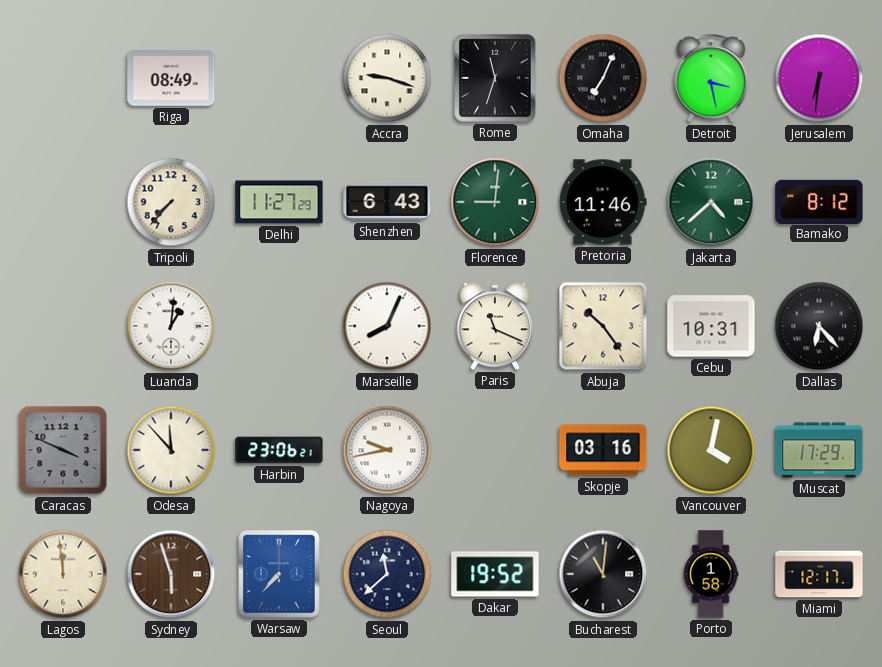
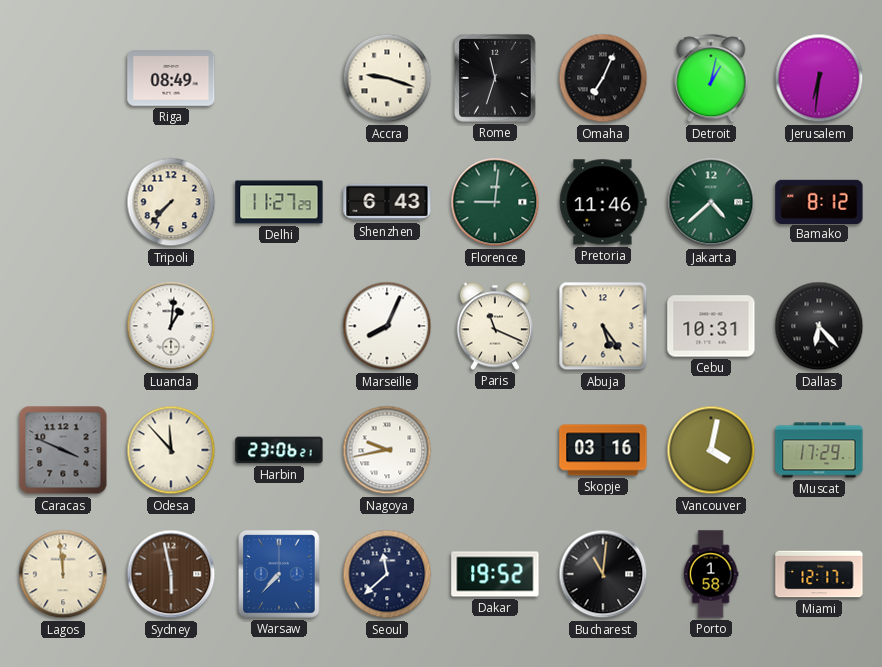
Detroit: 3:28 -> 1:02 (711, 79)
Abuja: 10:24 -> 5:24 (603, 326)
Sydney: 5:57 -> 5:58 (171, 574)
